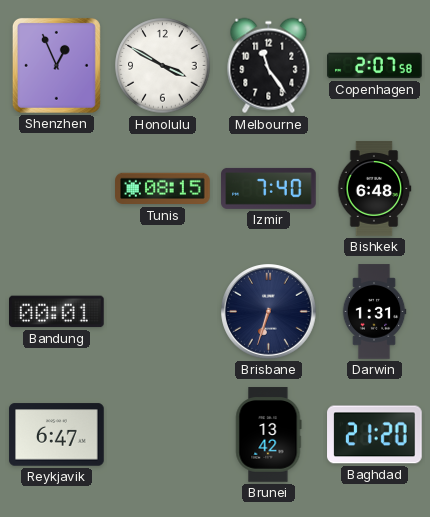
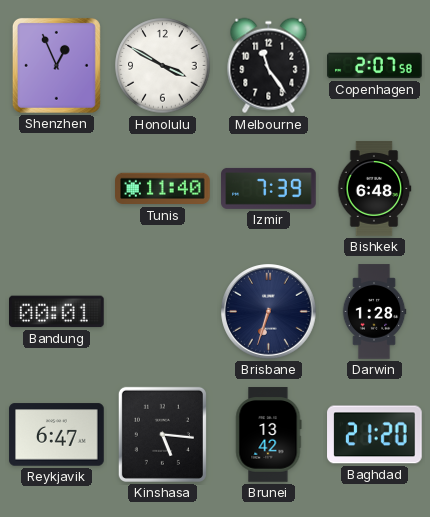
Tunis: 08:15 -> 11:40 (163, 189)
Izmir: 7:40 -> 7:39 (269, 188)
Darwin: 1:31 -> 1:28 (374, 312)
Kinshasa: none -> 5:16 (162, 434)
